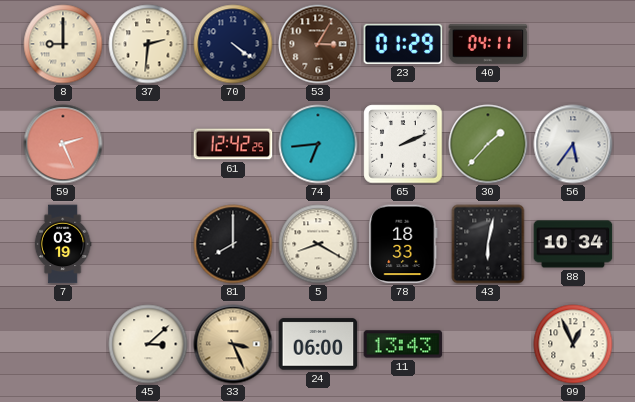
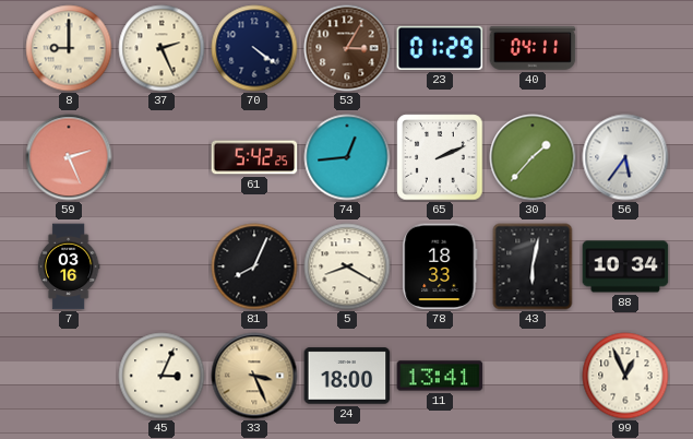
37: 2:31 -> 2:26 (162, 48)
61: 12:42 -> 5:42 (254, 157)
74: 6:44 -> 12:44 (347, 157)
7: 03:19 -> 03:16 (69, 266)
81: 8:00 -> 8:04 (254, 266)
45: 3:08 -> 3:04 (162, 376)
24: 06:00 -> 18:00 (347, 376)
11: 13:43 -> 13:41 (440, 376)
